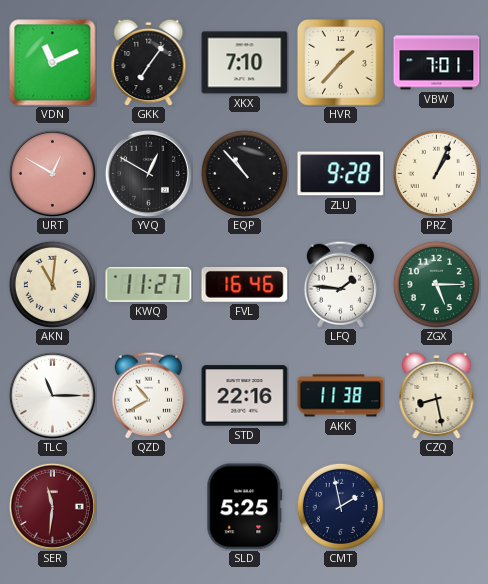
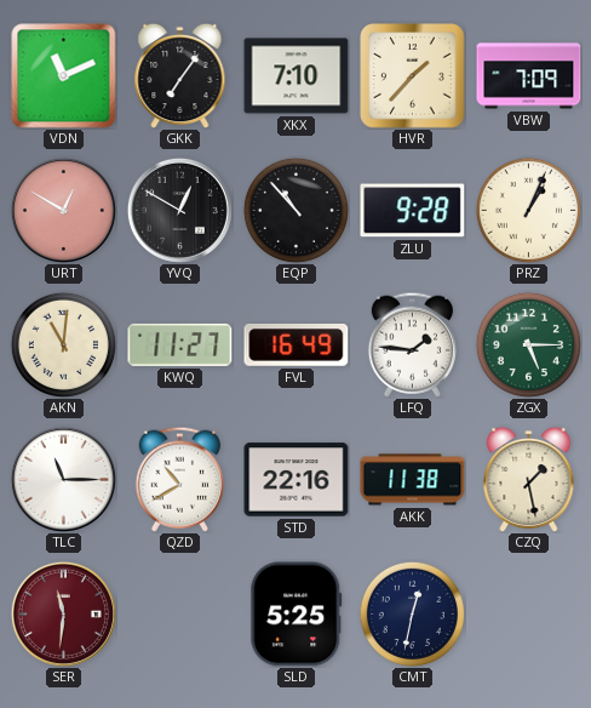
VBW: 7:01 -> 7:09 (529, 76)
FVL: 16:46 -> 16:49 (297, 346)
CZQ: 8:28 -> 1:28 (529, 479)
CMT: 1:58 -> 12:32 (412, 613)
